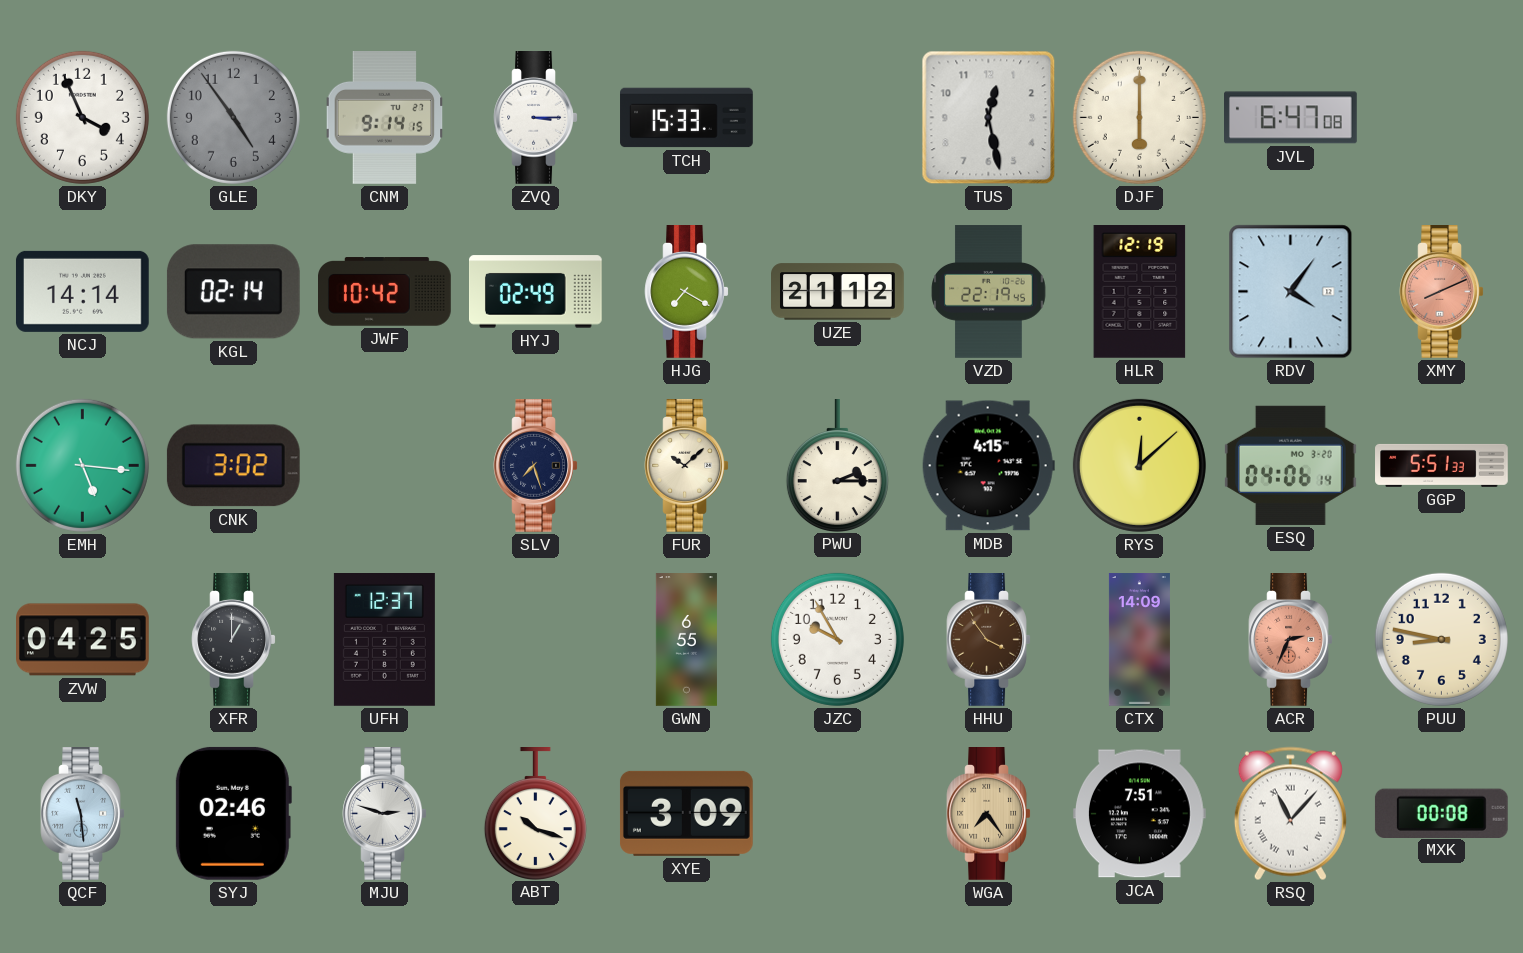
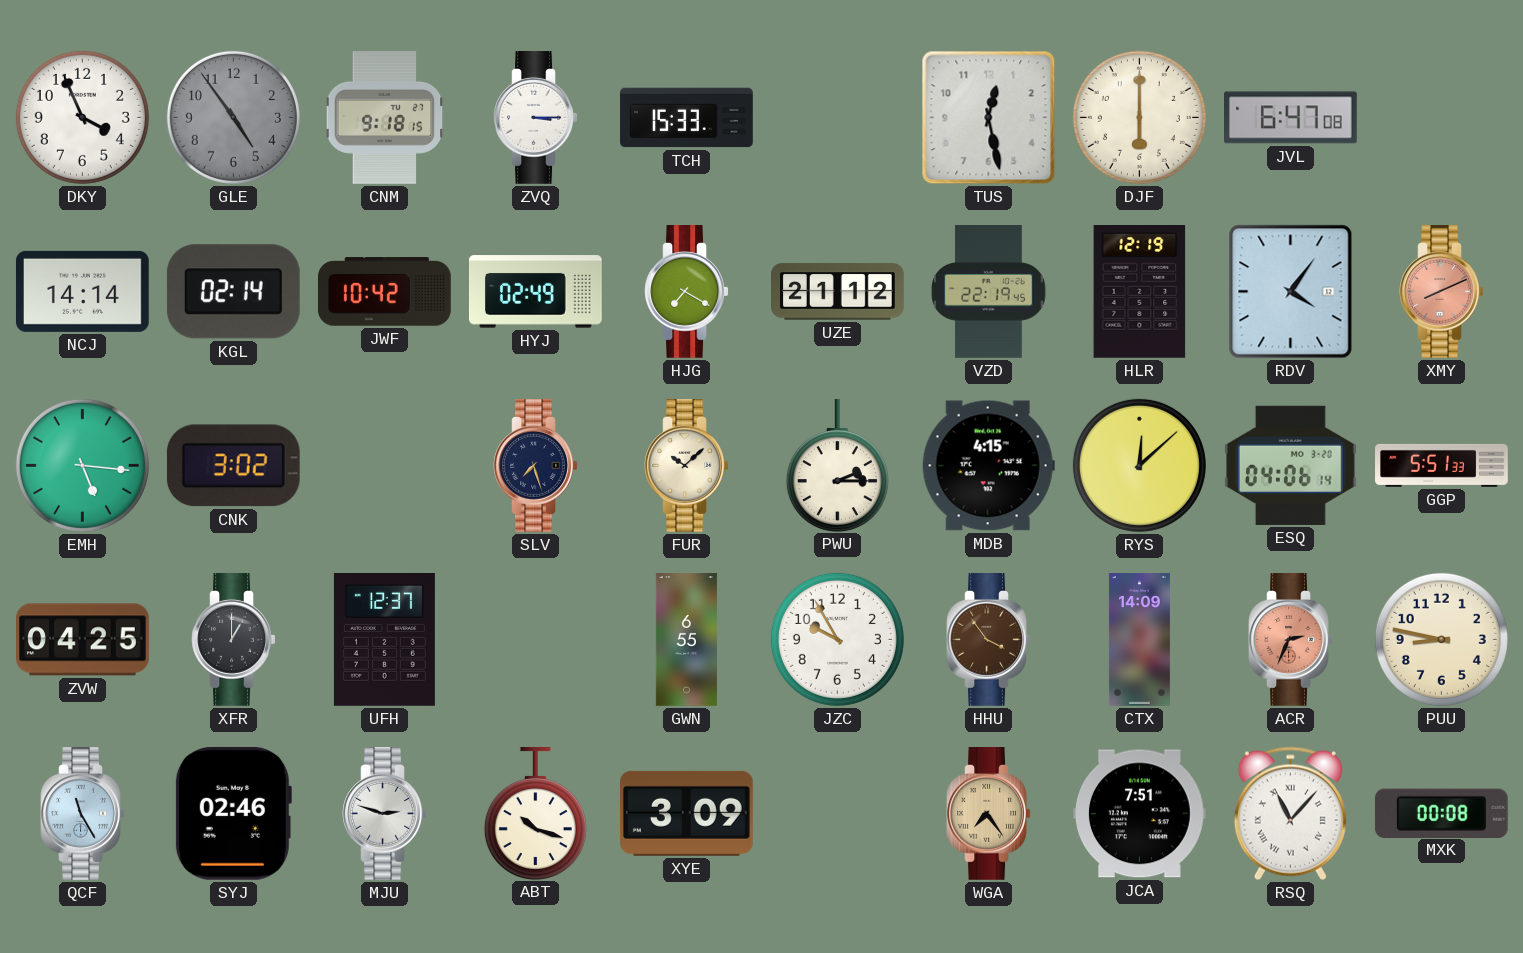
CNM: 9:14 -> 9:18 (385, 118)
QCF: 11:29 -> 11:25 (83, 814)
